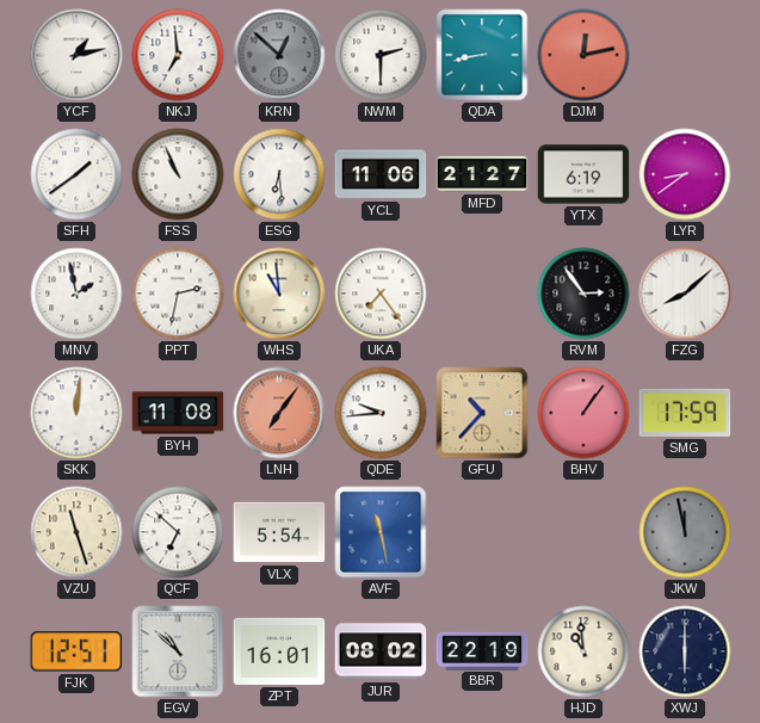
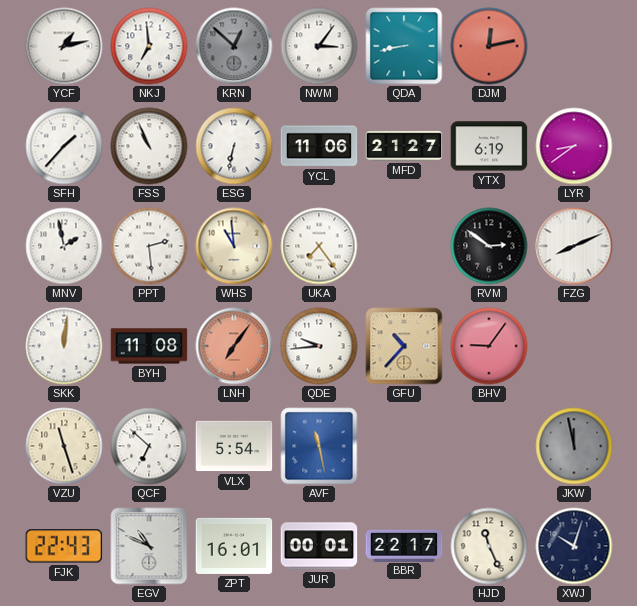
NWM: 2:30 -> 3:06 (319, 46)
SFH: 1:39 -> 1:37 (64, 146)
ESG: 6:29 -> 6:32 (234, 146)
PPT: 2:32 -> 2:29 (149, 246)
RVM: 2:54 -> 2:51 (489, 246)
FZG: 8:08 -> 8:11 (574, 246)
BHV: 1:06 -> 9:06 (489, 346)
SMG: 17:59 -> none (685, 413)
FJK: 12:51 -> 22:43 (64, 546)
EGV: 10:52 -> 10:49 (149, 546)
JUR: 08:02 -> 00:01 (319, 546)
BBR: 22:19 -> 22:17 (404, 545)
HJD: 10:59 -> 11:26 (489, 546)
XWJ: 6:00 -> 10:03 (574, 546)
